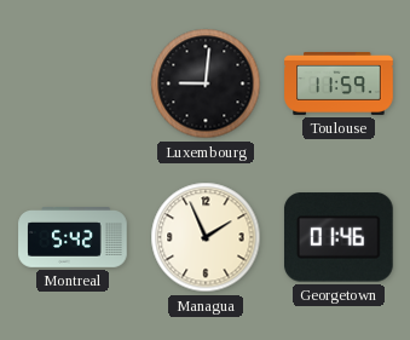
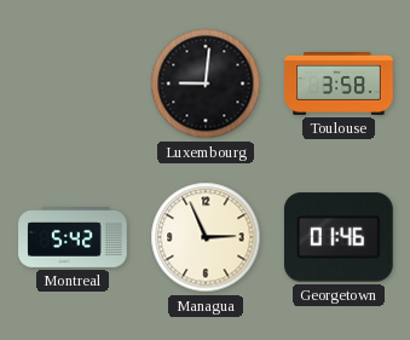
Toulouse: 11:59 -> 3:58 (339, 83)
Managua: 1:56 -> 2:56 (206, 237)
